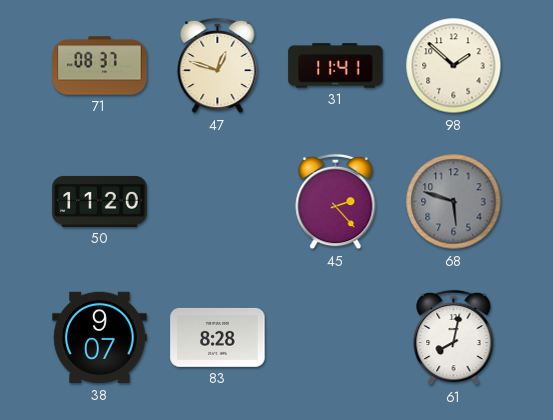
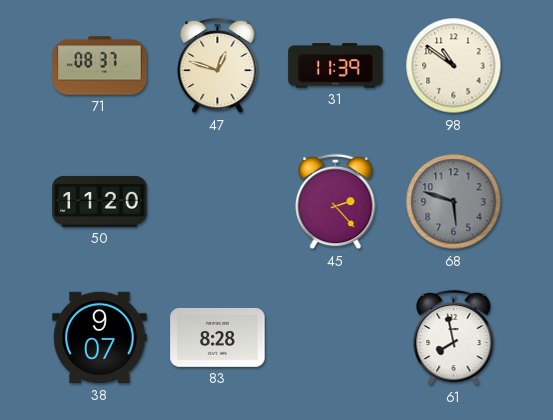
31: 11:41 -> 11:39 (336, 66)
98: 1:52 -> 10:51 (454, 66)
61: 8:02 -> 7:58 (454, 338)
